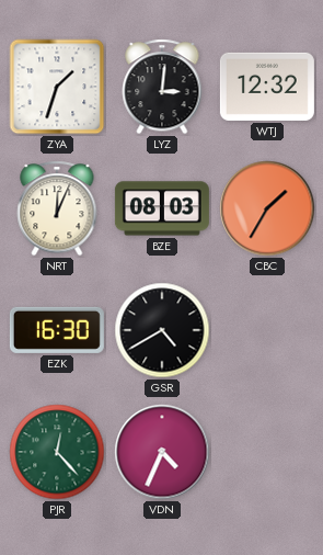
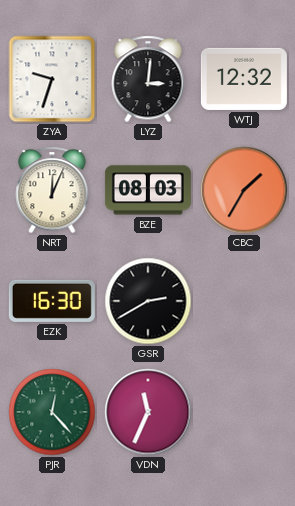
ZYA: 1:33 -> 9:33 (52, 79)
GSR: 4:40 -> 2:40 (148, 301)
VDN: 4:34 -> 11:34 (148, 412)
